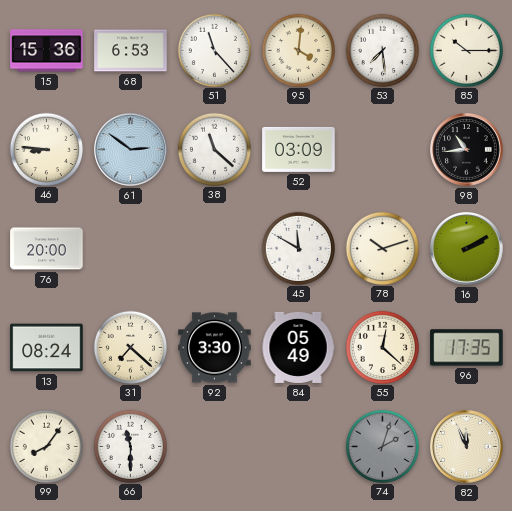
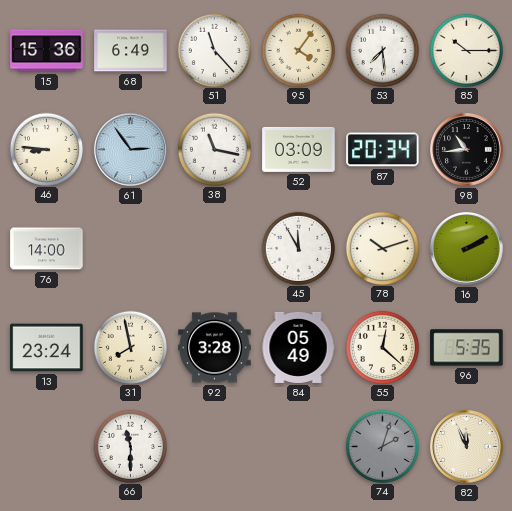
68: 6:53 -> 6:49 (131, 51)
95: 4:01 -> 4:06 (298, 50)
61: 2:51 -> 2:54 (131, 150)
38: 11:22 -> 11:17 (214, 149)
87: none -> 20:34 (383, 150)
76: 20:00 -> 14:00 (47, 249)
45: 11:50 -> 11:55 (298, 248)
13: 08:24 -> 23:24 (47, 348)
31: 7:22 -> 7:58 (130, 347)
92: 3:30 -> 3:28 (215, 348)
96: 17:35 -> 5:35 (467, 348)
99: 8:06 -> none (46, 446)
